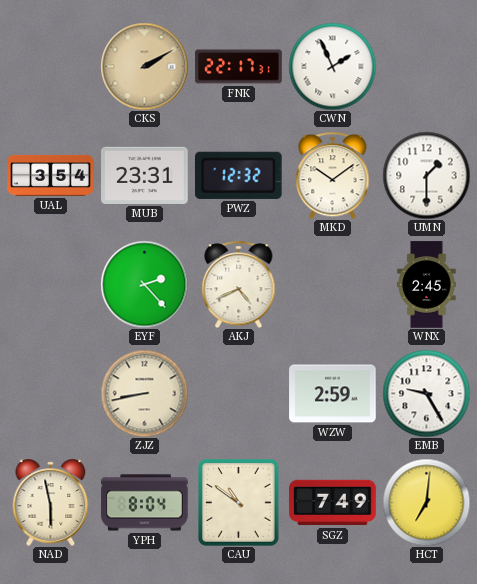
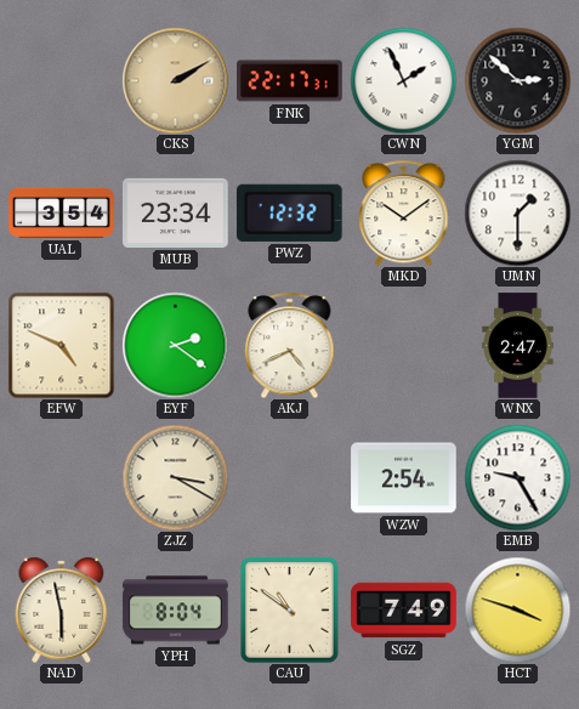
YGM: none -> 2:52 (517, 80)
MUB: 23:31 -> 23:34 (176, 212)
EFW: none -> 4:49 (61, 345)
EYF: 2:23 -> 2:21 (175, 345)
WNX: 2:45 -> 2:47 (518, 346)
ZJZ: 8:43 -> 3:20 (175, 477)
WZW: 2:59 -> 2:54 (404, 478)
HCT: 7:01 -> 3:48 (517, 609)
